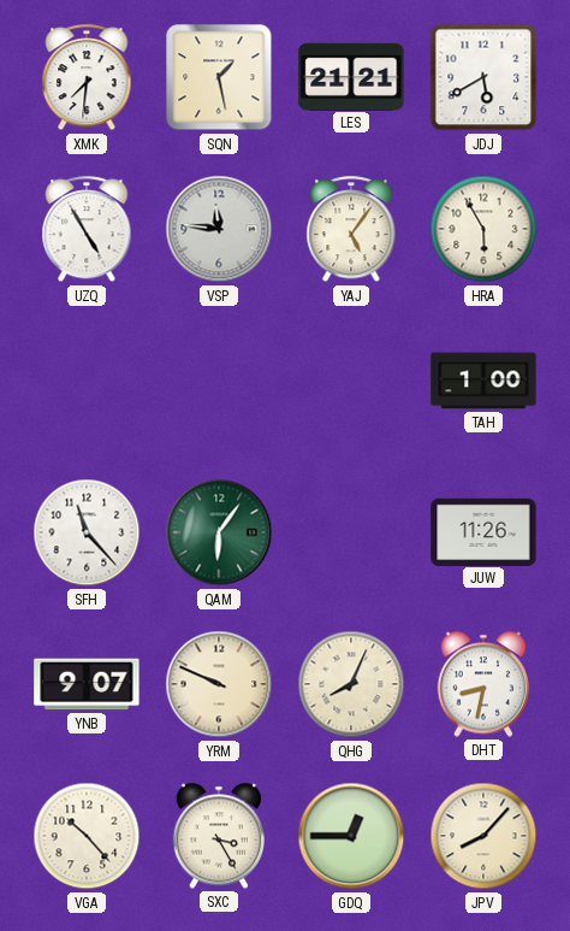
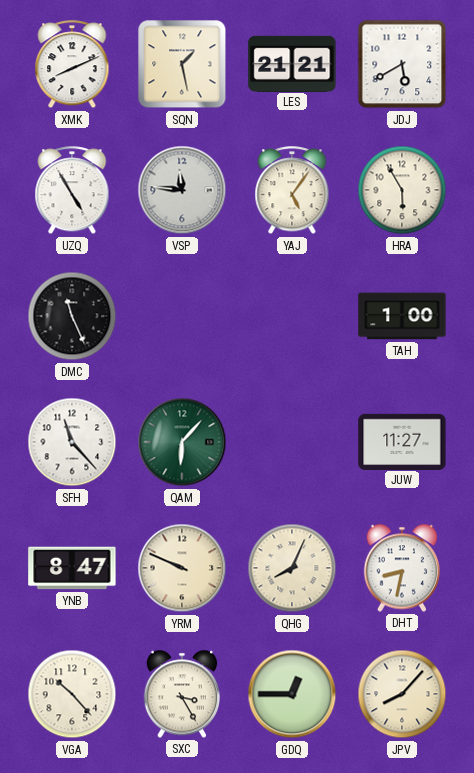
XMK: 7:31 -> 8:11 (72, 65)
DMC: none -> 11:26 (72, 316)
QAM: 6:06 -> 6:07 (182, 442)
JUW: 11:26 -> 11:27 (402, 441)
YNB: 9:07 -> 8:47 (72, 568)
